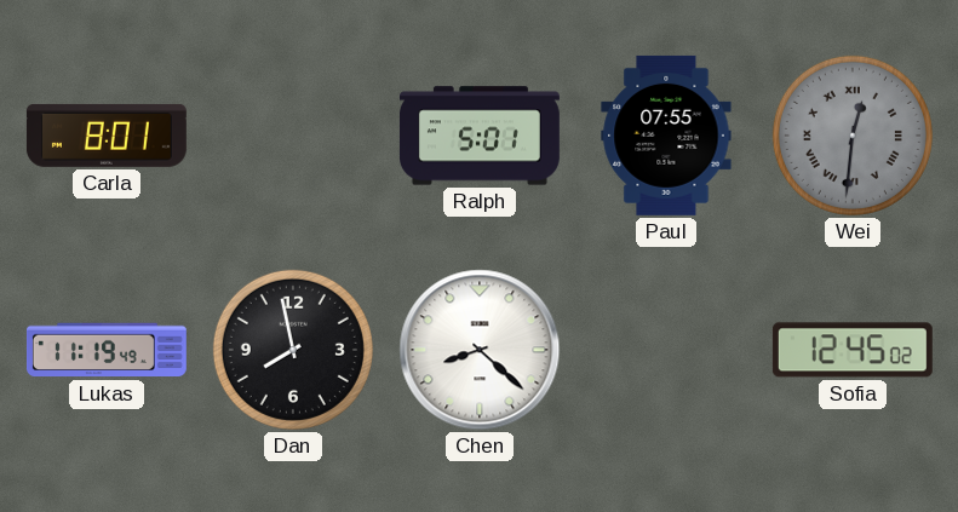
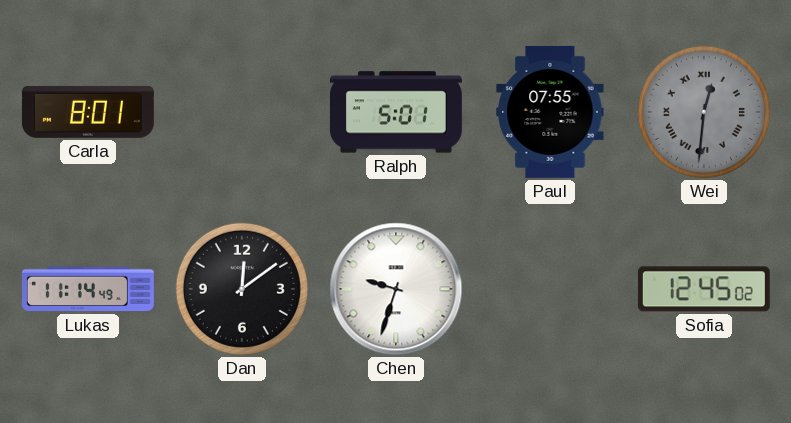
Lukas: 11:19 -> 11:14 (88, 289)
Dan: 7:58 -> 12:09 (242, 289)
Chen: 8:22 -> 9:33 (396, 289)
